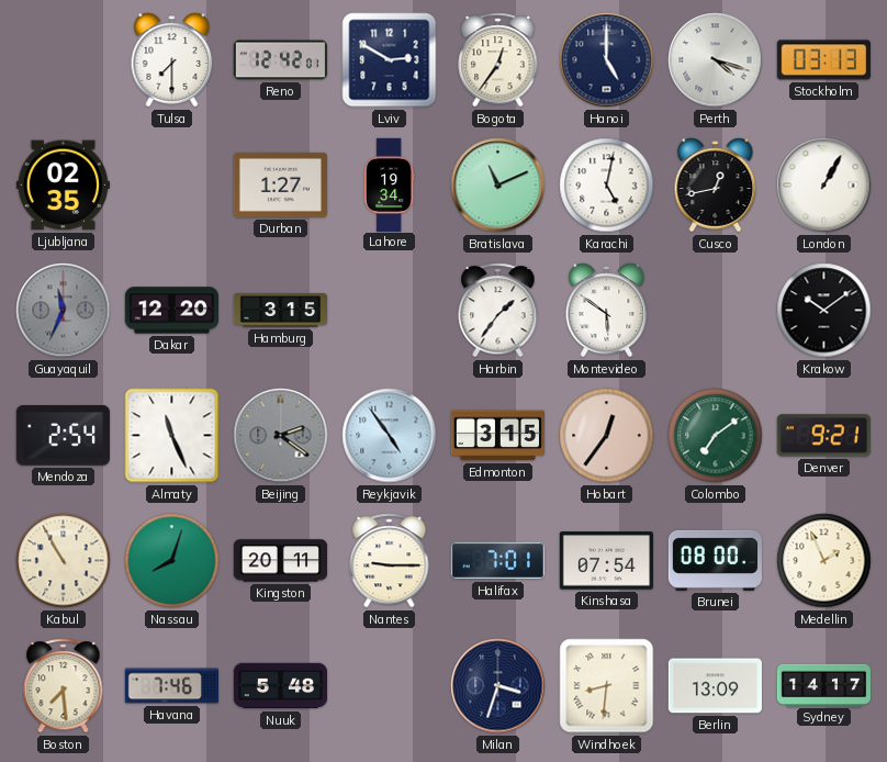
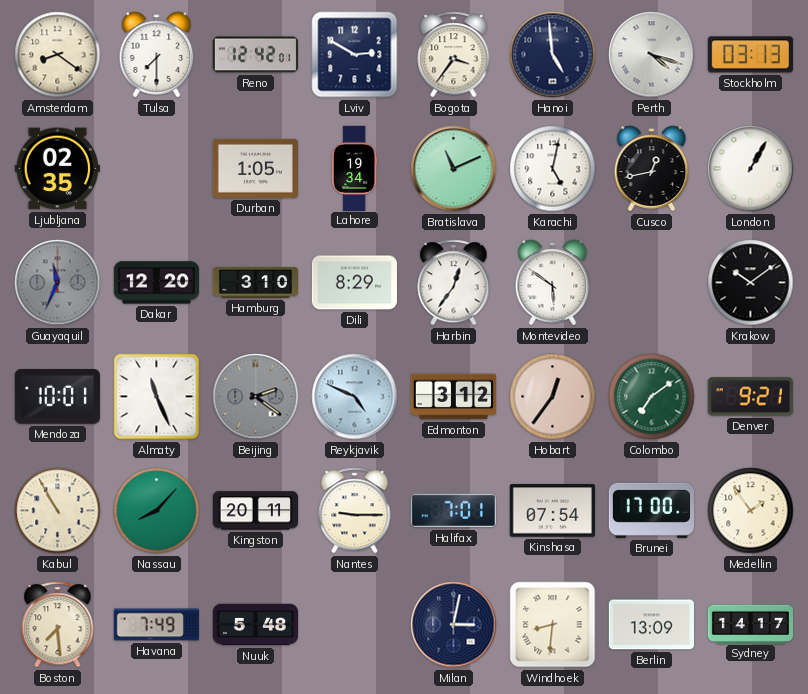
Amsterdam: none -> 8:21 (58, 55)
Bogota: 12:36 -> 3:36 (454, 55)
Hanoi: 5:00 -> 4:59 (553, 55)
Durban: 1:27 -> 1:05 (255, 168)
Hamburg: 3:15 -> 3:10 (255, 283)
Dili: none -> 8:29 (354, 283)
Harbin: 1:36 -> 12:36 (454, 283)
Mendoza: 2:54 -> 10:01 (57, 397)
Reykjavik: 4:54 -> 4:49 (355, 397)
Edmonton: 3:15 -> 3:12 (453, 397)
Nassau: 8:03 -> 8:07 (157, 511)
Brunei: 08:00 -> 17:00 (651, 510)
Medellin: 1:56 -> 1:54 (751, 511)
Havana: 7:46 -> 7:49 (156, 625)
Milan: 3:33 -> 3:02 (454, 625)
